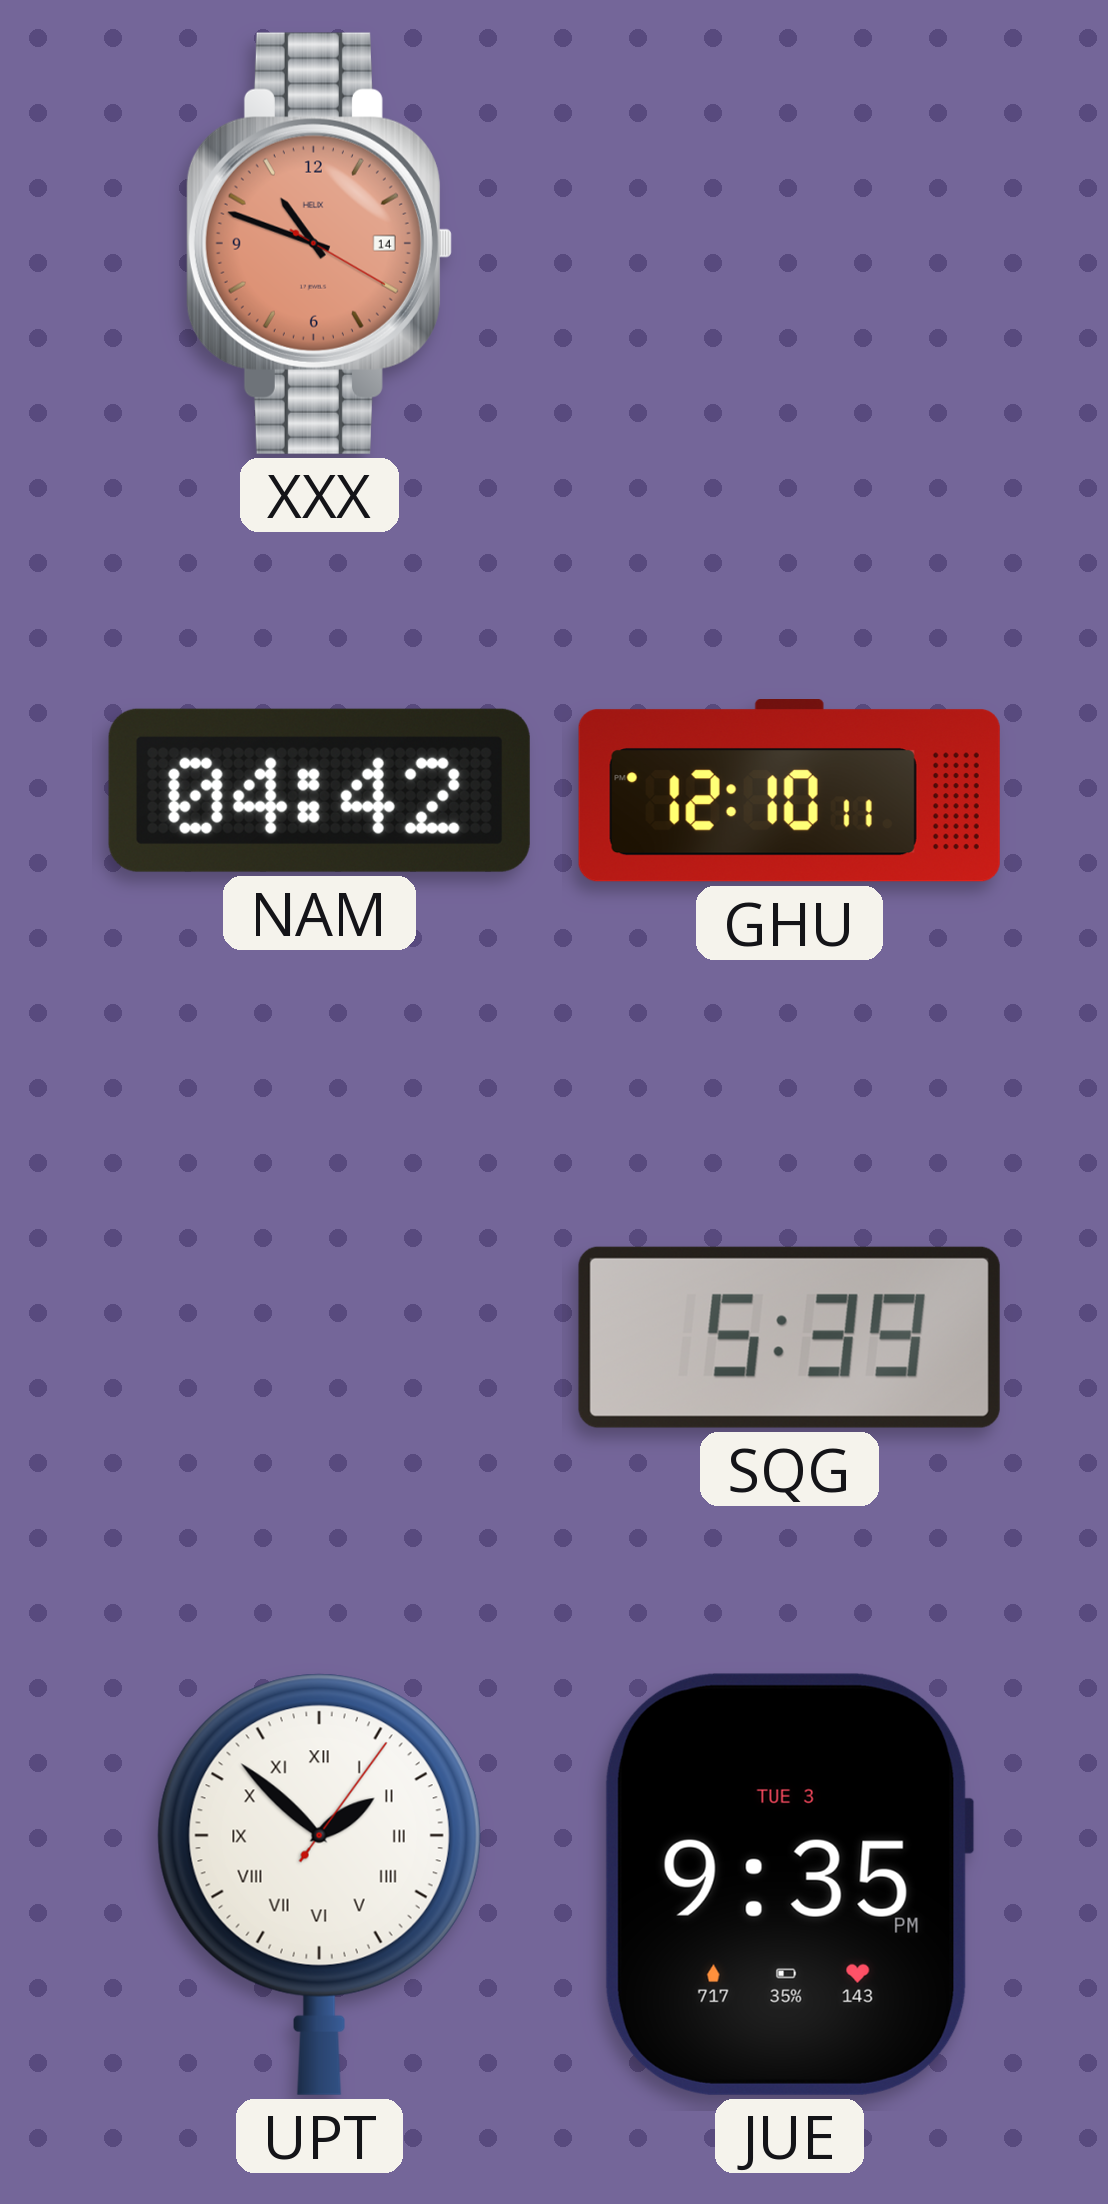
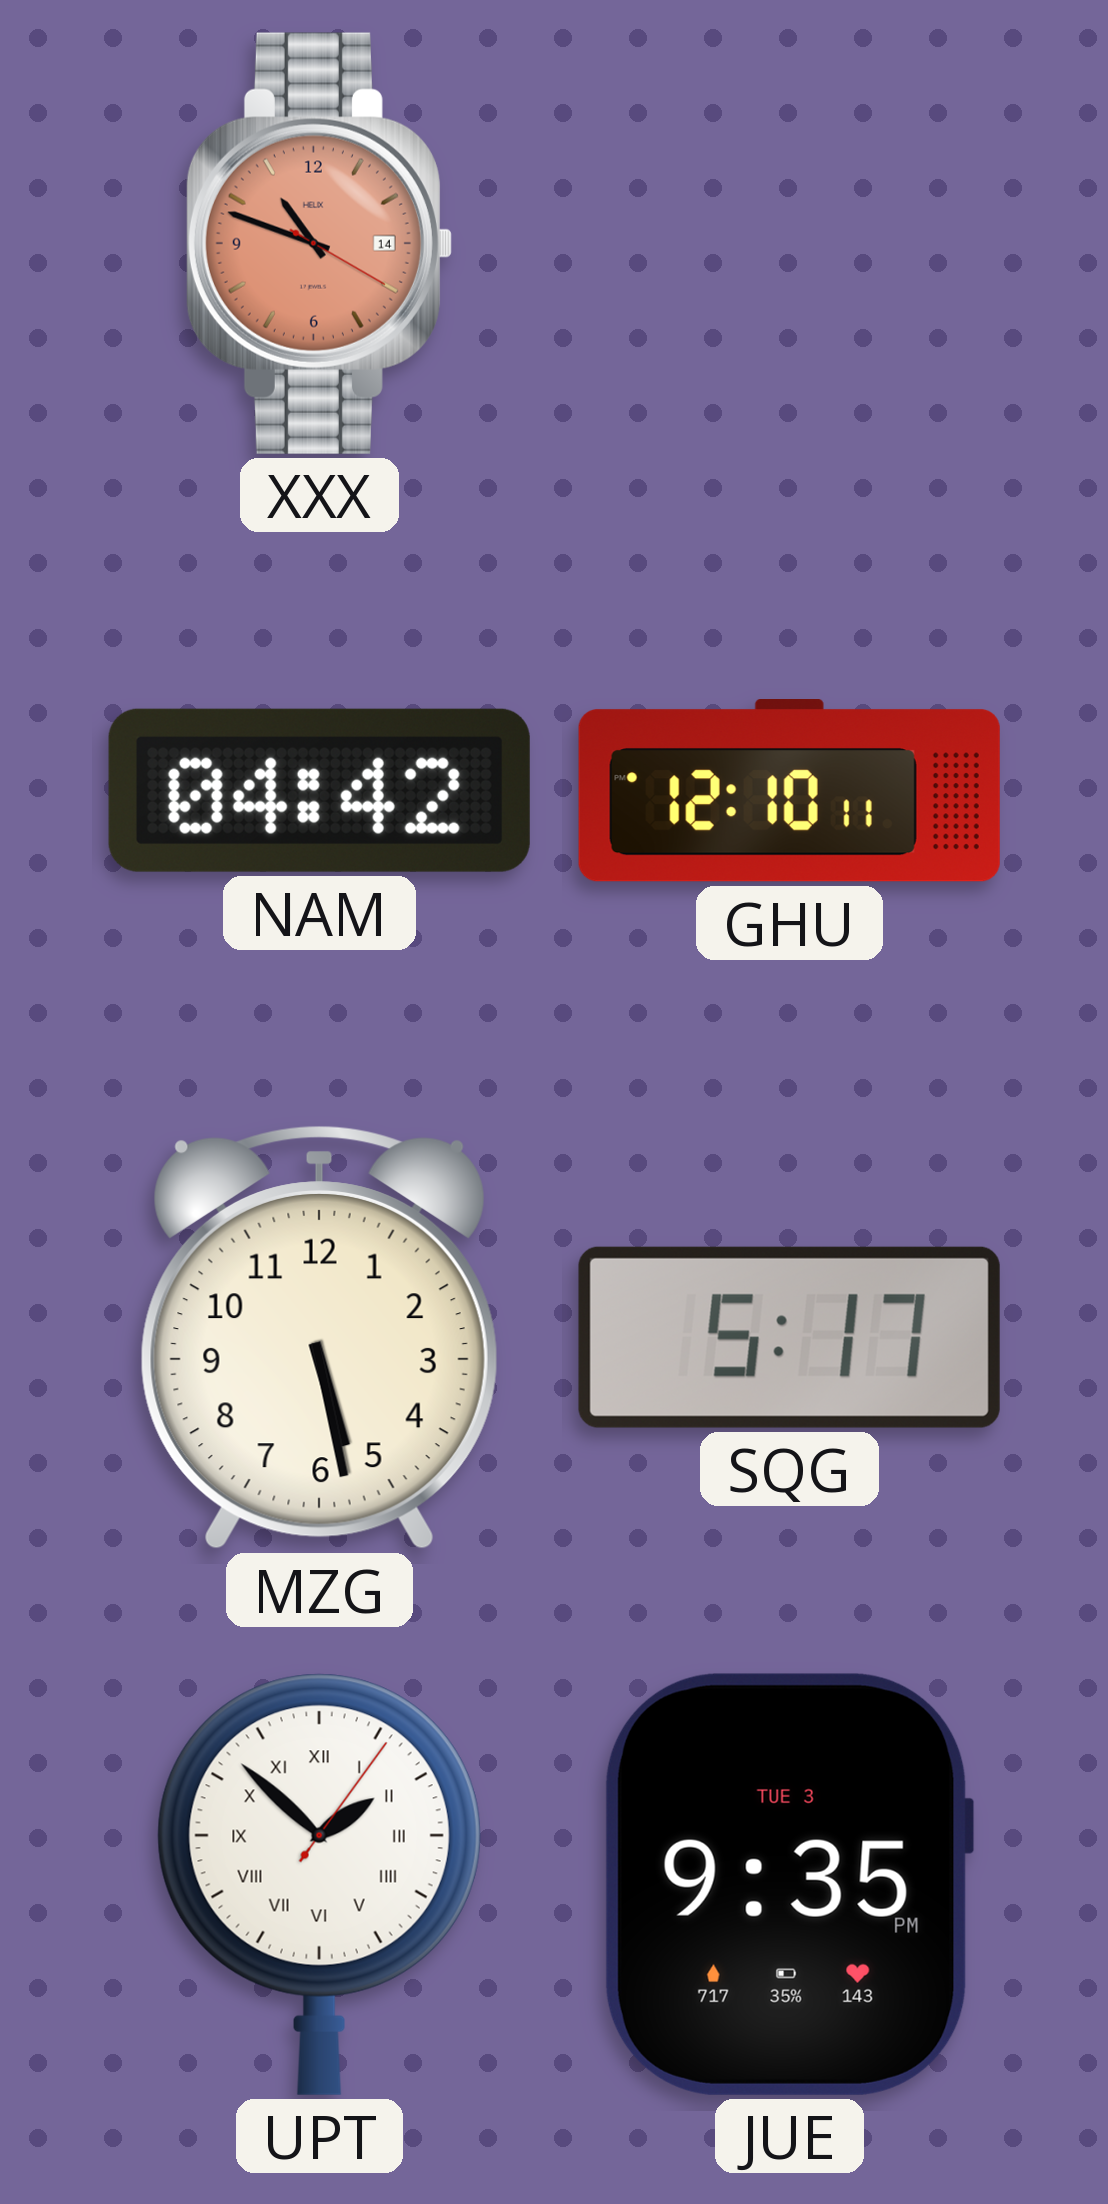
MZG: none -> 5:28 (319, 1337)
SQG: 5:39 -> 5:17 (789, 1337)
